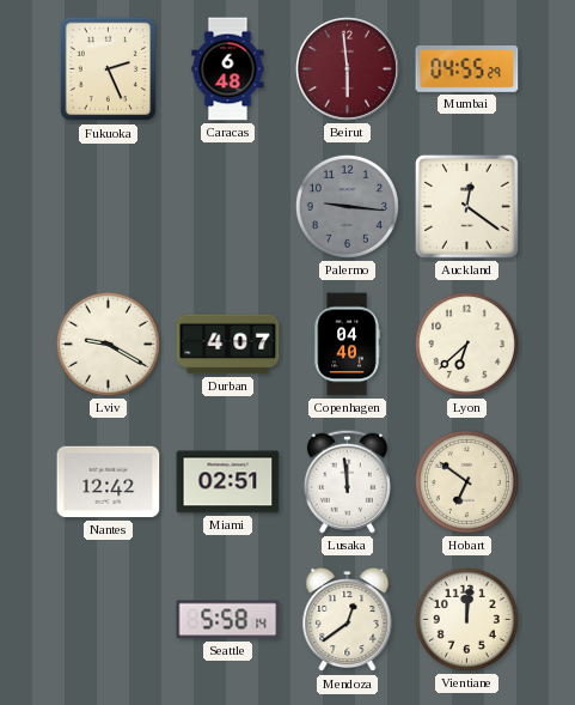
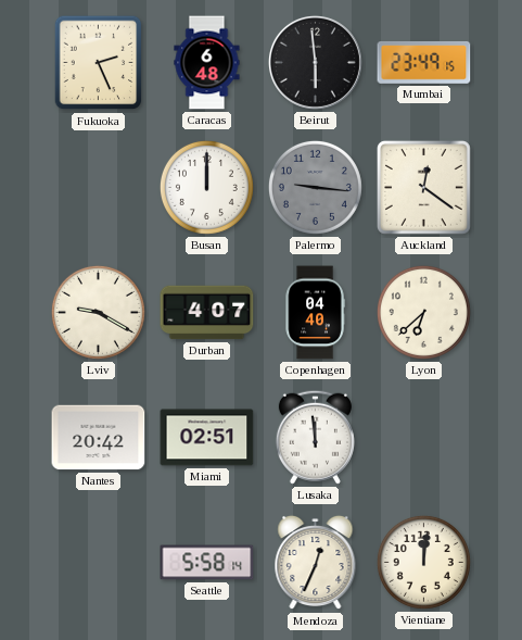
Beirut dial: burgundy -> black (315, 62)
Mumbai: 04:55 -> 23:49 (424, 62)
Busan: none -> 12:00 (206, 187)
Nantes: 12:42 -> 20:42 (99, 438)
Hobart: 6:51 -> none (466, 481)
Mendoza: 12:39 -> 12:34 (316, 563)
